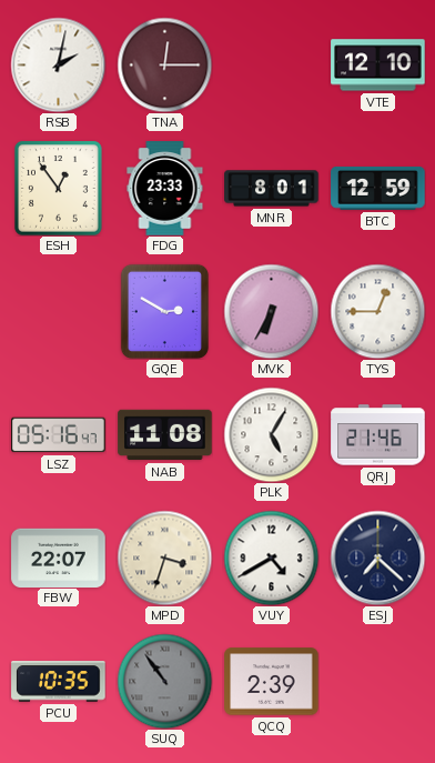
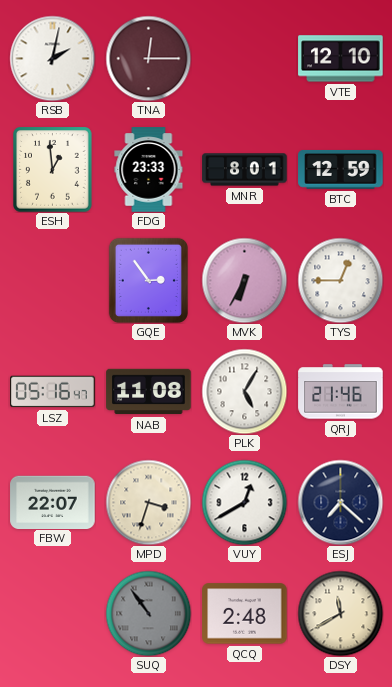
ESH: 12:54 -> 12:59 (53, 170)
GQE: 2:50 -> 2:54 (148, 280)
VUY: 4:40 -> 12:40 (244, 502)
PCU: 10:35 -> none (59, 682)
QCQ: 2:39 -> 2:48 (245, 614)
DSY: none -> 11:40 (340, 613)
